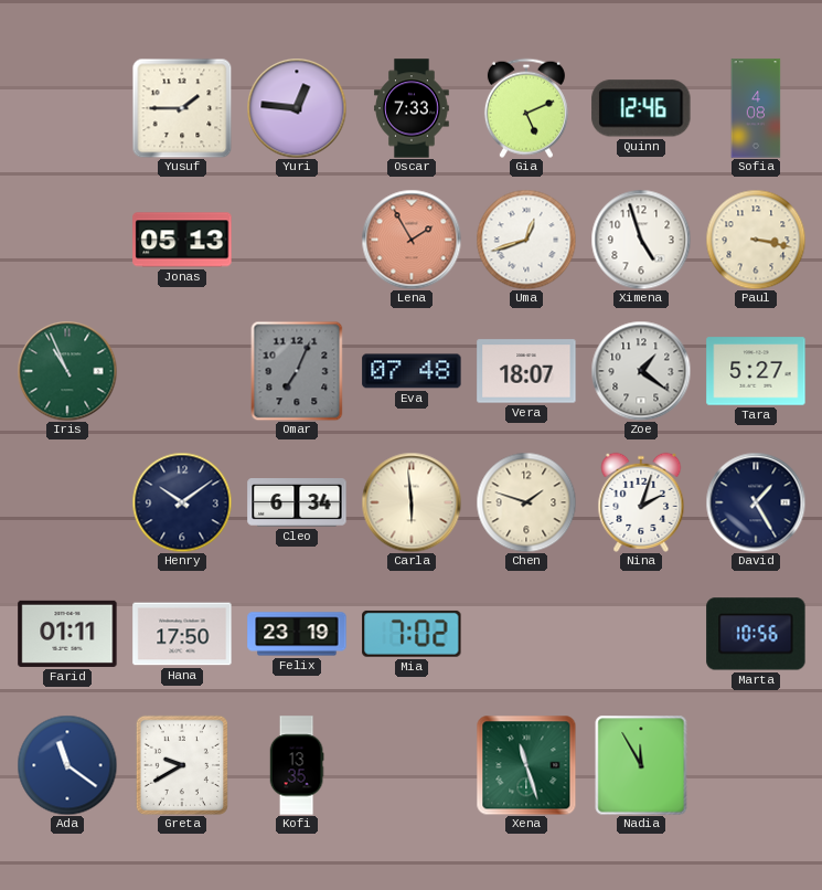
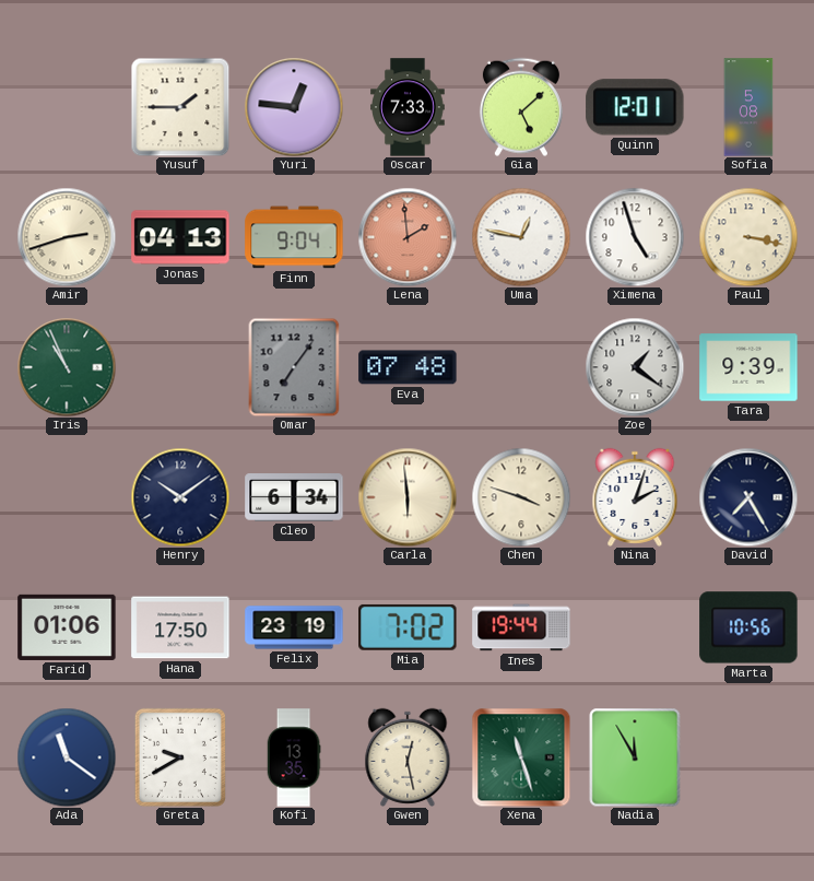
Gia: 5:11 -> 5:08 (521, 107)
Quinn: 12:46 -> 12:01 (635, 107)
Sofia: 4:08 -> 5:08 (748, 107)
Amir: none -> 2:42 (67, 237)
Jonas: 05:13 -> 04:13 (180, 237)
Finn: none -> 9:04 (294, 237)
Lena: 1:55 -> 1:59 (408, 237)
Uma: 12:42 -> 12:47 (521, 237)
Omar: 7:04 -> 7:06 (294, 367)
Vera: 18:07 -> none (526, 371)
Tara: 5:27 -> 9:39 (748, 367)
Chen: 1:48 -> 3:48 (521, 497)
David: 1:25 -> 7:25 (748, 497)
Farid: 01:11 -> 01:06 (67, 627)
Ines: none -> 19:44 (521, 627)
Gwen: none -> 12:28 (408, 757)
